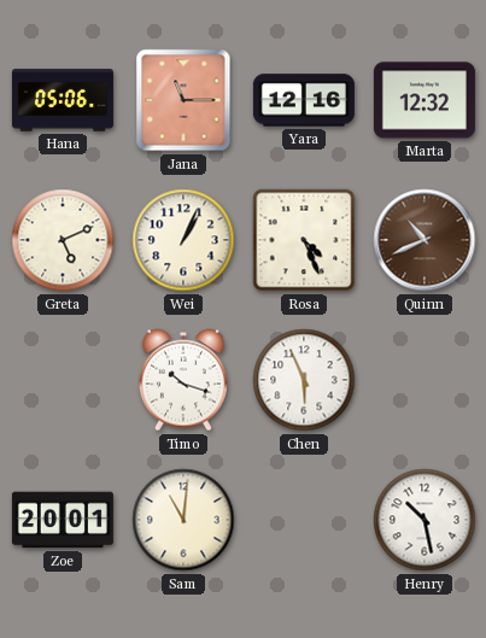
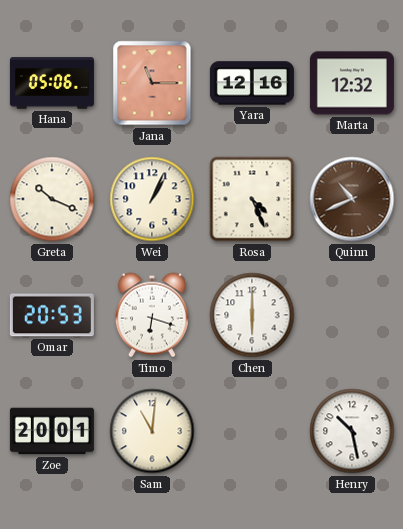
Greta: 5:11 -> 10:19 (52, 199)
Omar: none -> 20:53 (52, 315)
Timo: 10:18 -> 6:18 (152, 315)
Chen: 5:56 -> 6:00 (252, 315)
